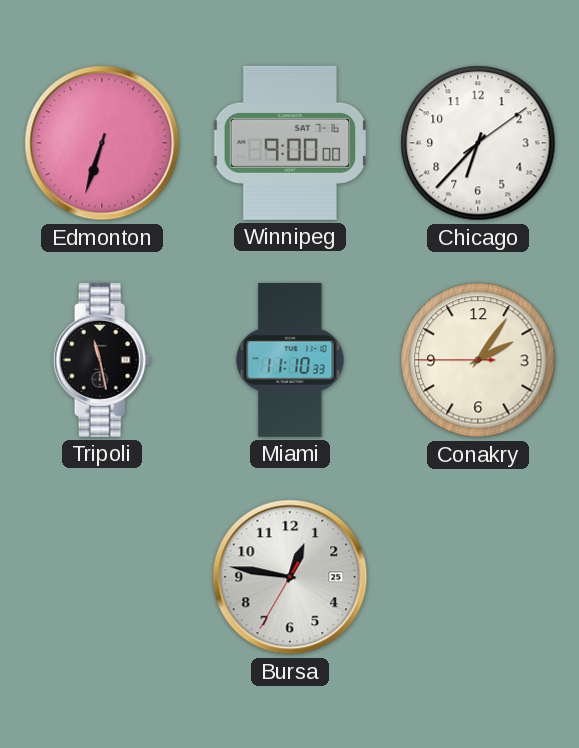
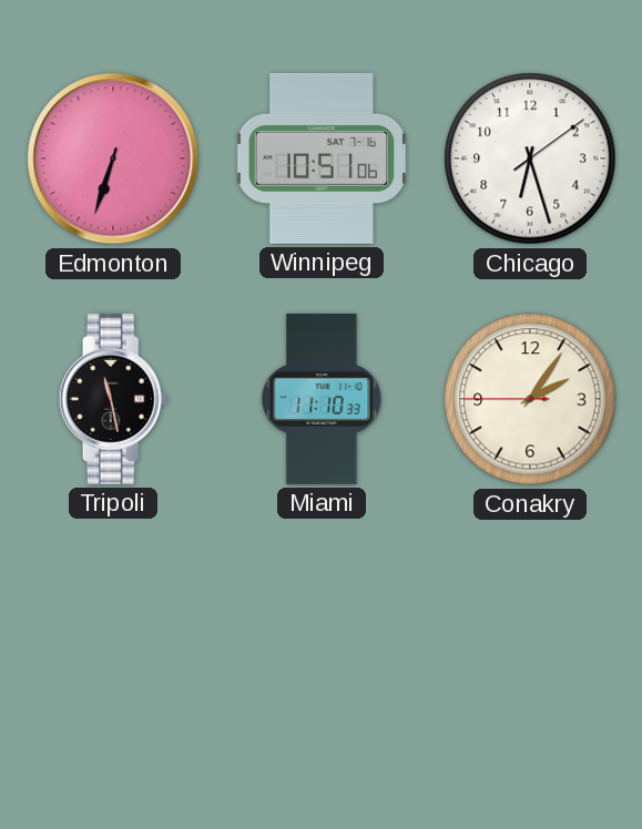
Winnipeg: 9:00 -> 10:51 (322, 158)
Chicago: 6:37 -> 6:27 (530, 158)
Bursa: 12:46 -> none (290, 577)
